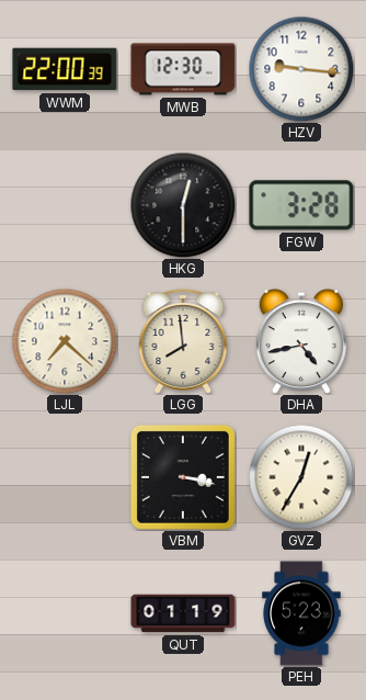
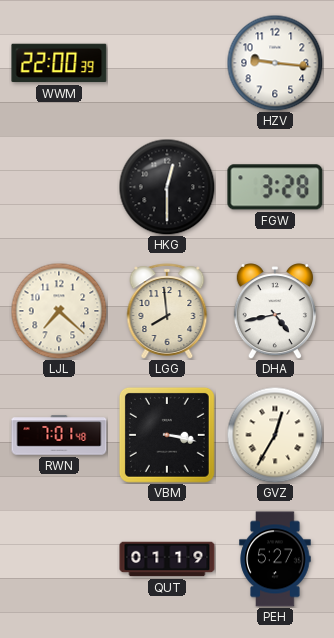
MWB: 12:30 -> none (183, 69)
RWN: none -> 7:01 (59, 435)
PEH: 5:23 -> 5:27 (275, 559)
